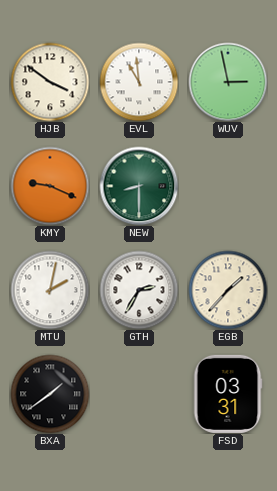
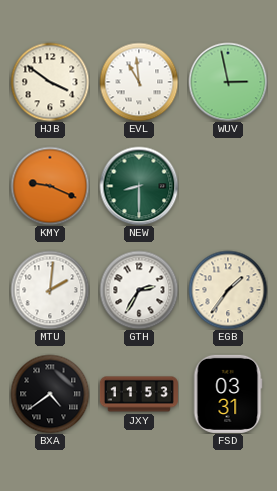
MTU: 2:02 -> 2:01 (50, 290)
EGB: 1:37 -> 1:36 (228, 290)
BXA: 1:39 -> 4:39 (50, 394)
JXY: none -> 11:53 (139, 394)
